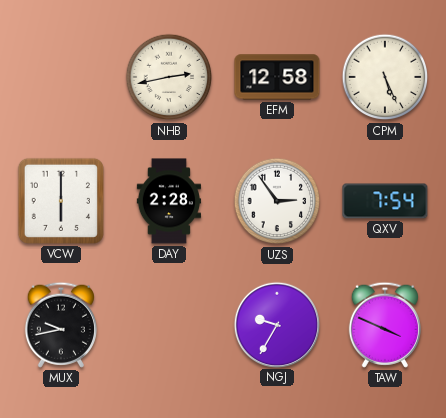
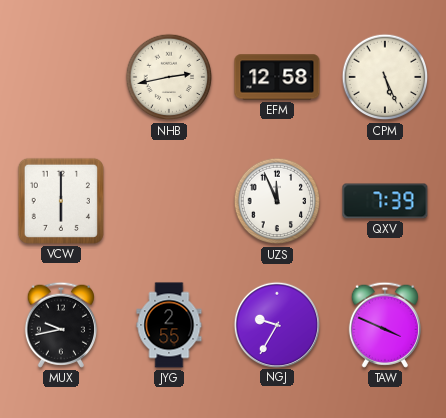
DAY: 2:28 -> none (169, 201)
UZS: 2:54 -> 11:56 (277, 201)
QXV: 7:54 -> 7:39 (385, 201)
JYG: none -> 2:55 (169, 325)
